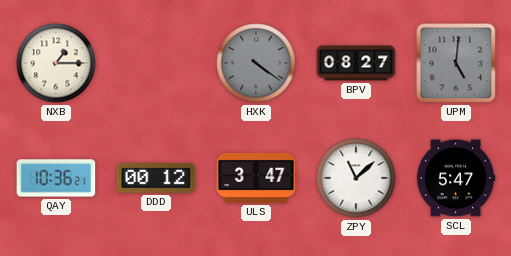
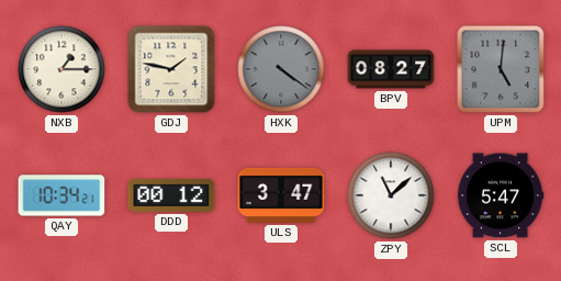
GDJ: none -> 1:47 (171, 69)
QAY: 10:36 -> 10:34 (61, 195)
